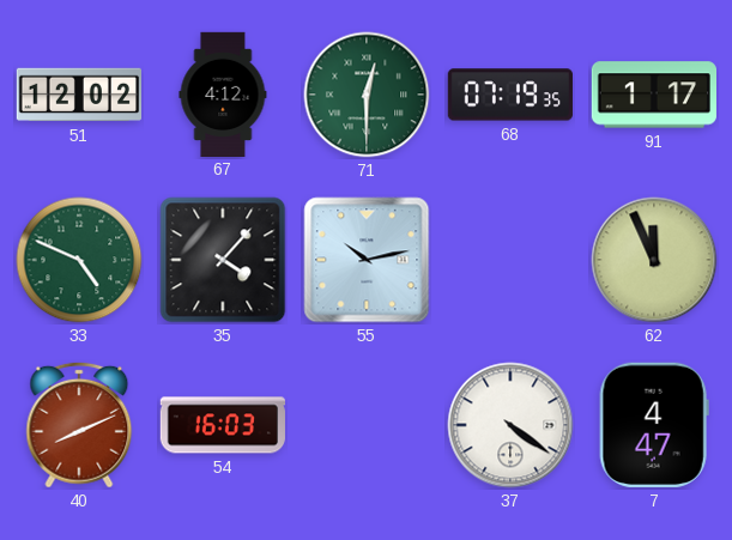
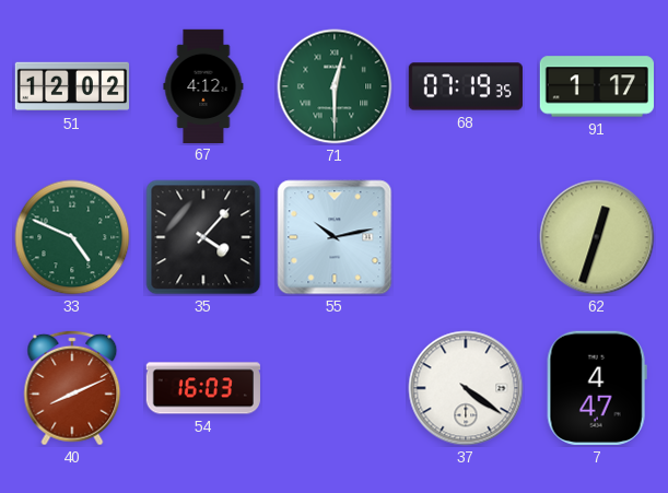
62: 11:56 -> 12:33 (597, 237)
